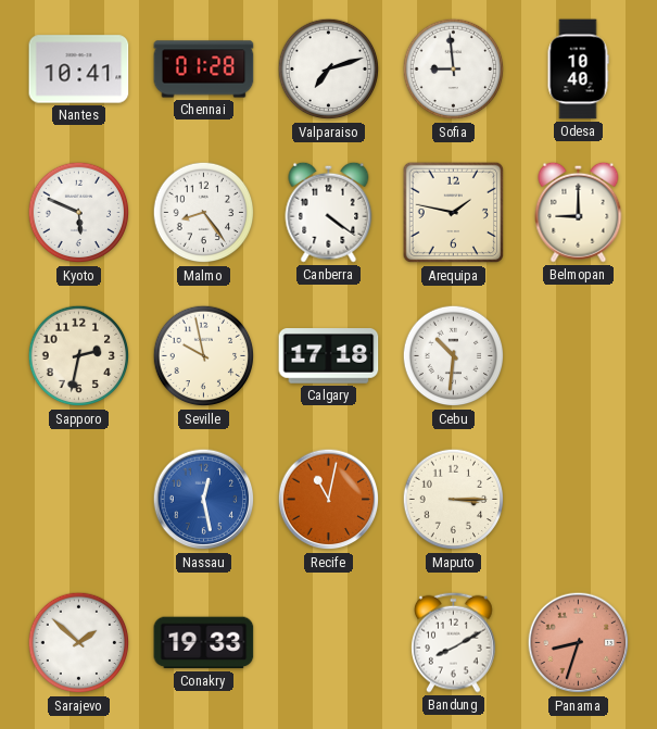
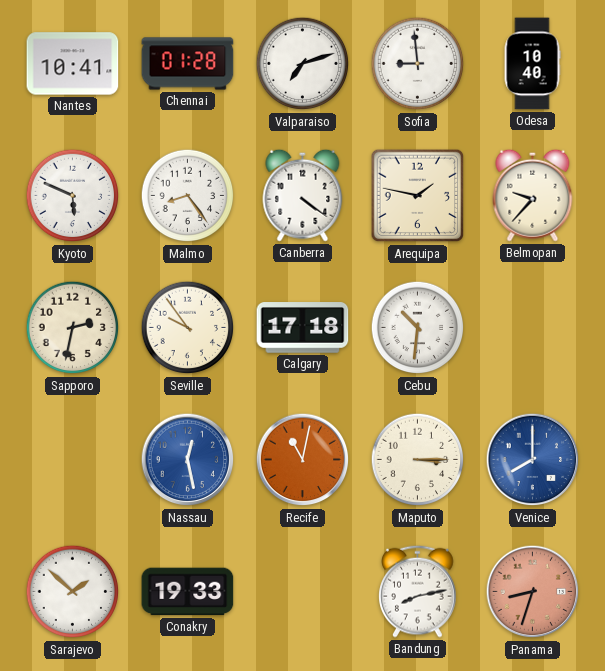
Belmopan: 9:00 -> 9:37 (533, 195)
Seville: 9:58 -> 9:54 (188, 328)
Venice: none -> 8:00 (533, 460)
Bandung: 8:10 -> 8:13 (418, 591)
